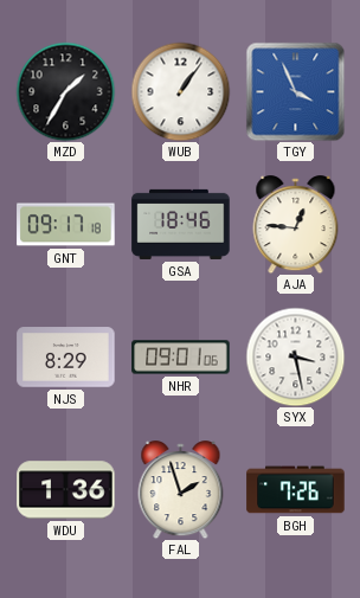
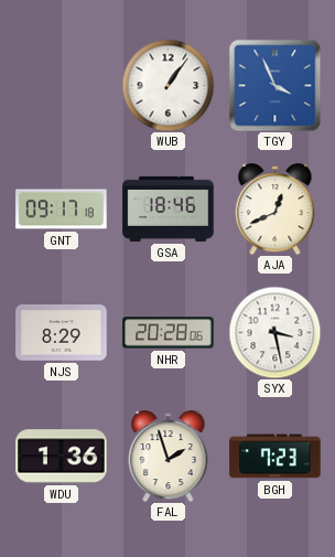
MZD: 1:35 -> none (65, 91)
AJA: 12:46 -> 12:41 (275, 210)
NHR: 09:01 -> 20:28 (169, 333)
BGH: 7:26 -> 7:23 (275, 457)
